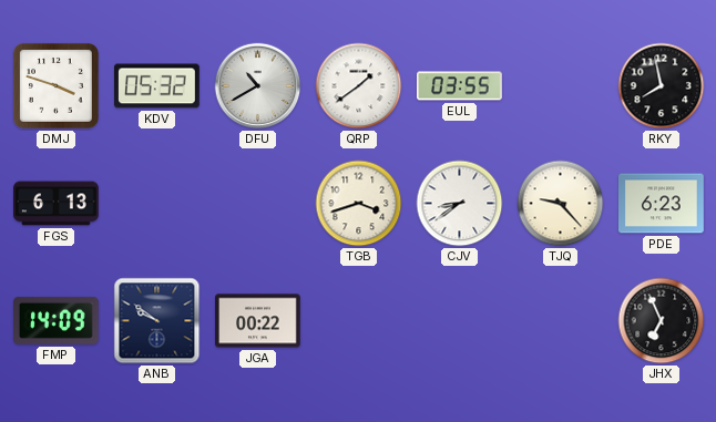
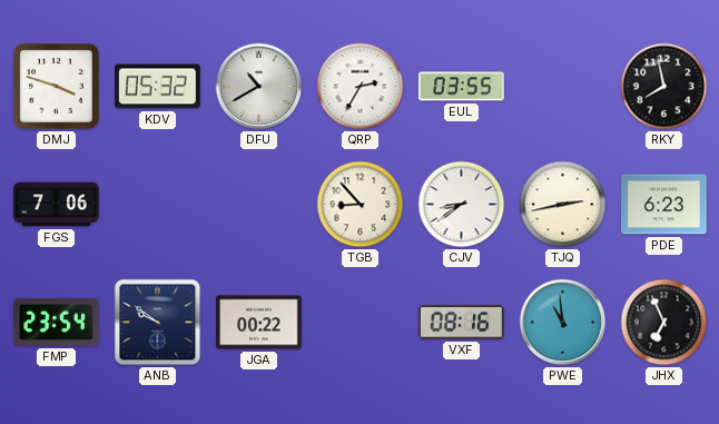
QRP: 1:39 -> 2:35 (361, 87)
FGS: 6:13 -> 7:06 (57, 205)
TGB: 3:42 -> 8:53 (361, 205)
TJQ: 9:23 -> 2:43 (563, 205)
FMP: 14:09 -> 23:54 (57, 322)
VXF: none -> 08:16 (461, 323)
PWE: none -> 10:59 (563, 323)
